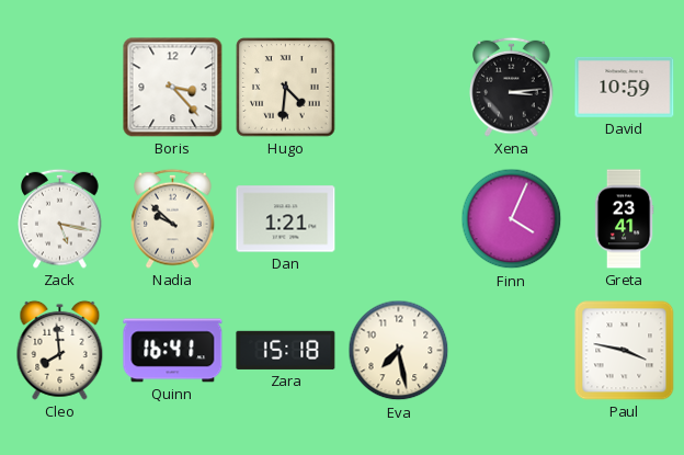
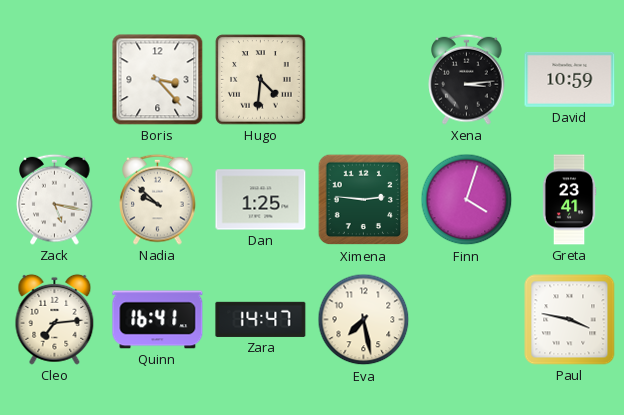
Dan: 1:21 -> 1:25 (261, 200)
Ximena: none -> 2:46 (364, 200)
Finn: 4:04 -> 4:03 (467, 200)
Cleo: 7:59 -> 7:14 (55, 319)
Zara: 15:18 -> 14:47 (261, 319)
